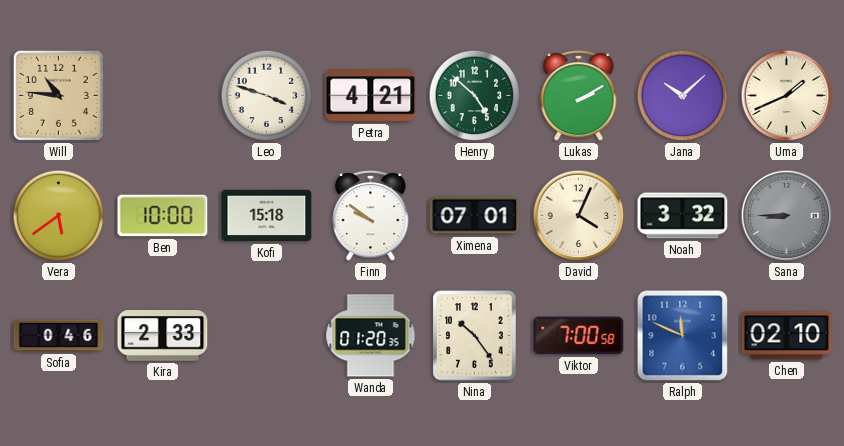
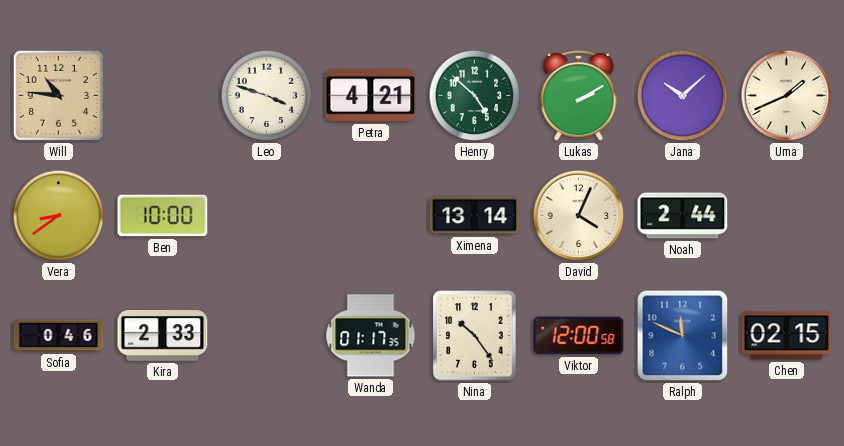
Vera: 5:39 -> 8:39 (59, 216)
Kofi: 15:18 -> none (267, 216)
Finn: 9:51 -> none (371, 216)
Ximena: 07:01 -> 13:14 (475, 216)
Noah: 3:32 -> 2:44 (683, 216)
Sana: 8:45 -> none (787, 216)
Wanda: 01:20 -> 01:17 (371, 336)
Viktor: 7:00 -> 12:00 (579, 336)
Chen: 02:10 -> 02:15 (787, 336)
